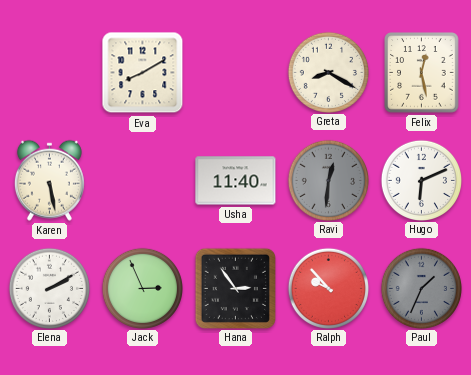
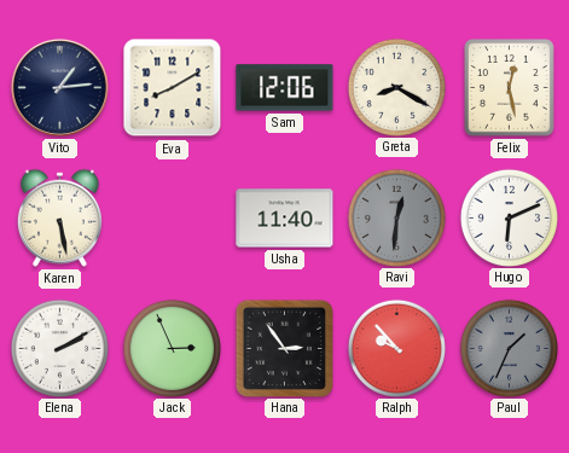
Vito: none -> 1:14 (59, 87)
Sam: none -> 12:06 (285, 88)
